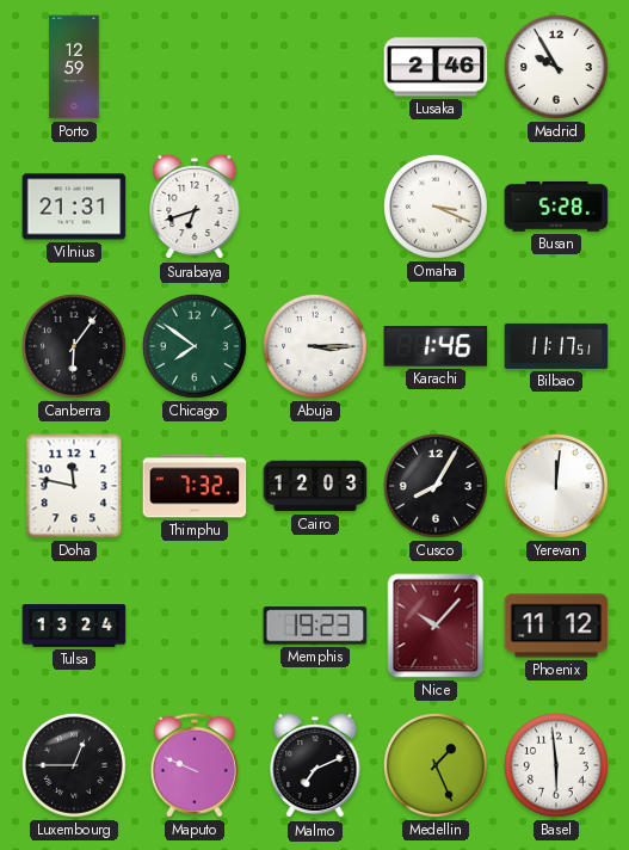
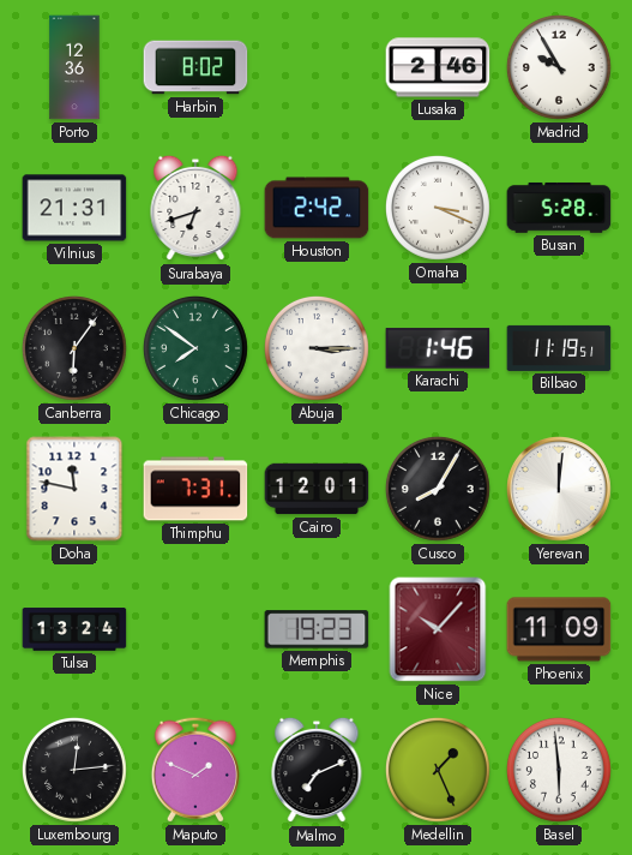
Porto: 12:59 -> 12:36 (74, 67)
Harbin: none -> 8:02 (195, 67)
Houston: none -> 2:42 (317, 208)
Bilbao: 11:17 -> 11:19 (559, 348)
Thimphu: 7:32 -> 7:31 (195, 489)
Cairo: 12:03 -> 12:01 (317, 489)
Phoenix: 11:12 -> 11:09 (559, 629)
Luxembourg: 12:45 -> 12:14 (74, 770)
Maputo: 9:49 -> 1:49 (195, 770)
